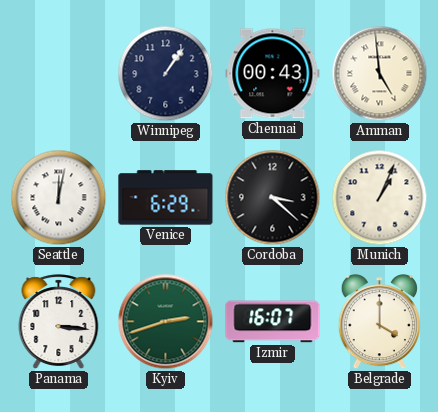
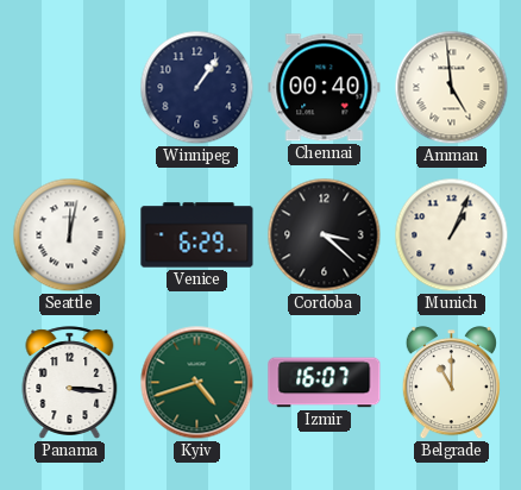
Chennai: 00:43 -> 00:40 (325, 88)
Kyiv: 2:42 -> 4:42 (197, 383)
Belgrade: 4:00 -> 11:00 (451, 383)
